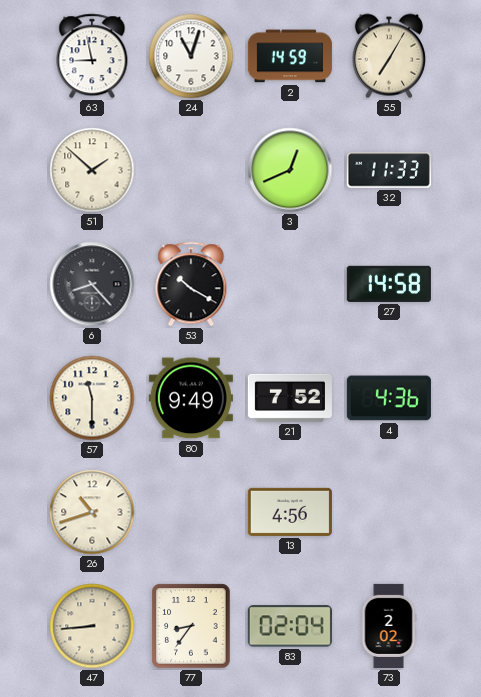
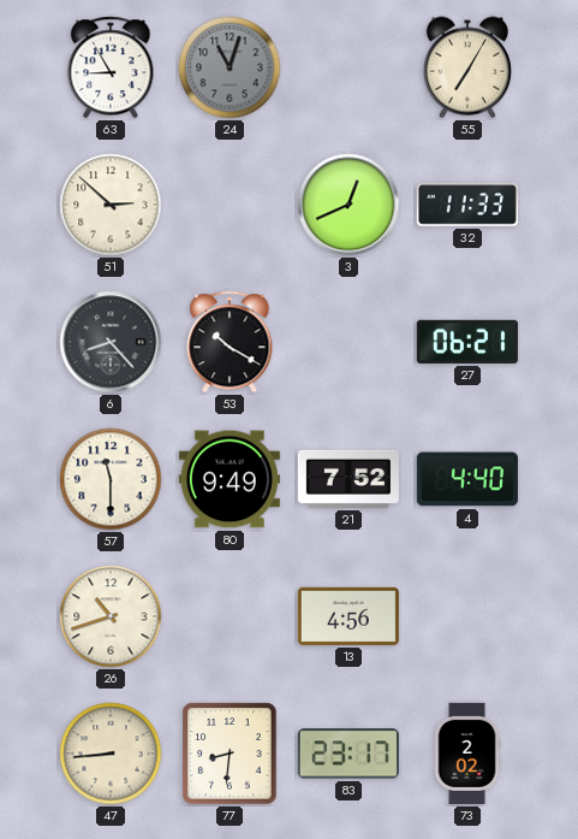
63: 8:58 -> 8:55 (111, 67)
24 dial: white -> grey (230, 67)
2: 14:59 -> none (290, 56)
51: 1:52 -> 2:52 (111, 205)
27: 14:58 -> 06:21 (467, 342)
4: 4:36 -> 4:40 (467, 479)
77: 8:36 -> 8:31 (230, 754)
83: 02:04 -> 23:17 (348, 754)
